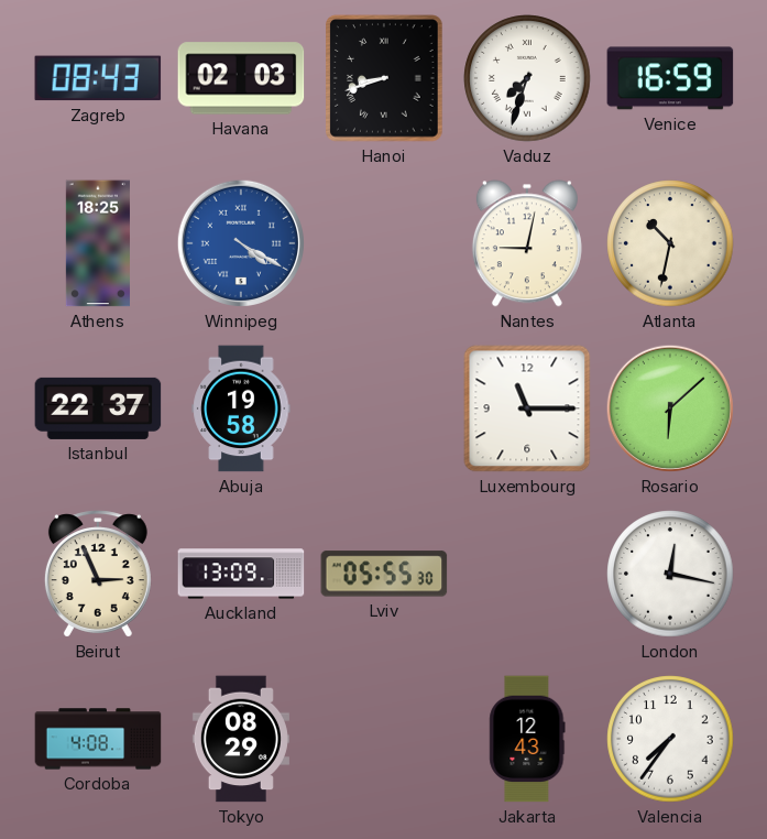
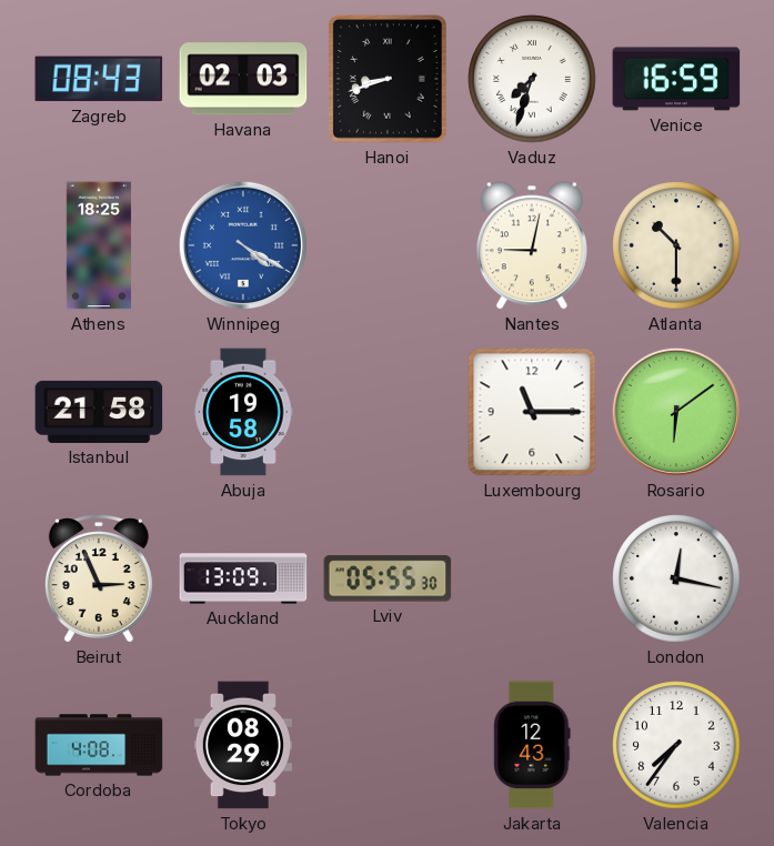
Atlanta: 10:32 -> 10:30 (676, 245)
Istanbul: 22:37 -> 21:58 (99, 412)
Rosario: 6:08 -> 6:09 (676, 412)
